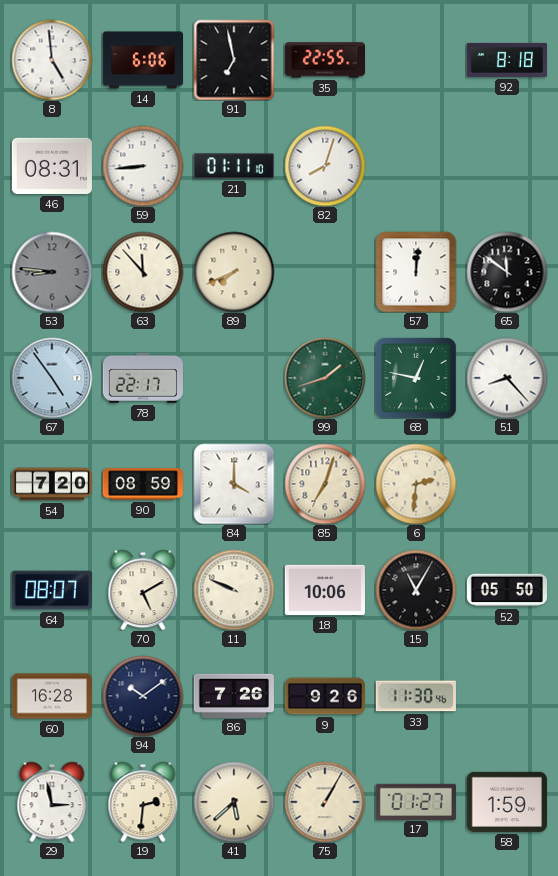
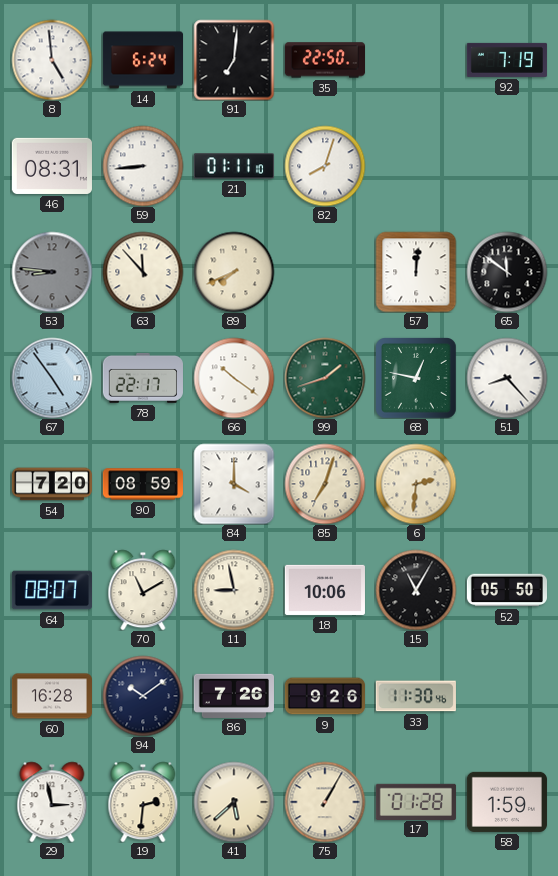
14: 6:06 -> 6:24 (142, 60)
91: 6:58 -> 7:01 (234, 60)
35: 22:55 -> 22:50 (324, 60)
92: 8:18 -> 7:19 (507, 60)
66: none -> 10:21 (234, 378)
70: 5:10 -> 11:10 (143, 590)
11: 9:49 -> 8:58 (234, 590)
17: 01:27 -> 01:28 (416, 801)
